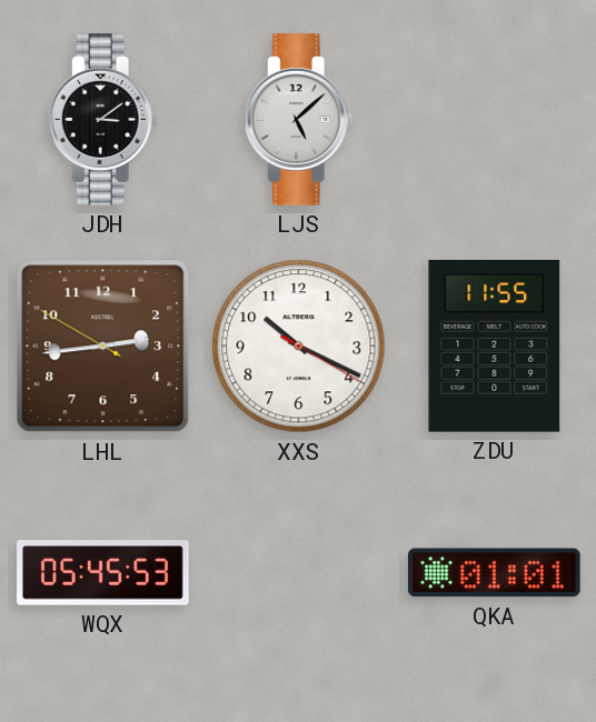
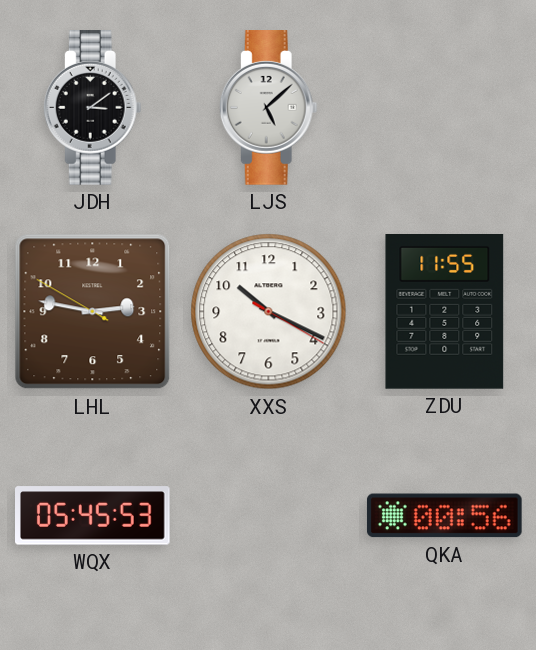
LHL: 2:43 -> 2:46 (93, 312)
QKA: 01:01 -> 00:56 (444, 516)
